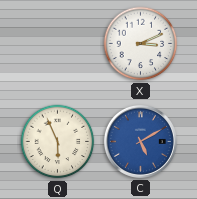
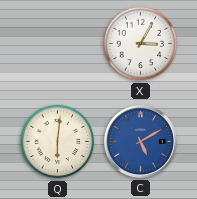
X: 3:11 -> 3:05 (141, 44)
Q: 5:56 -> 6:01 (58, 142)
